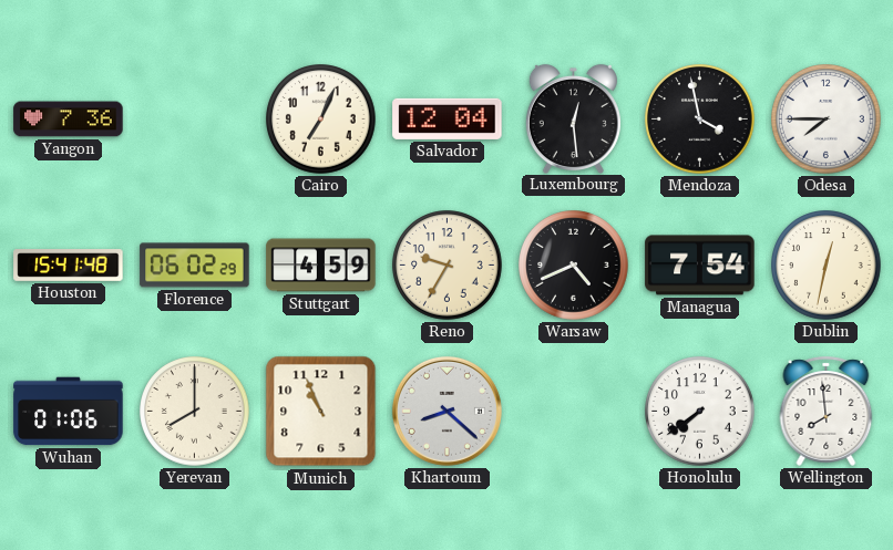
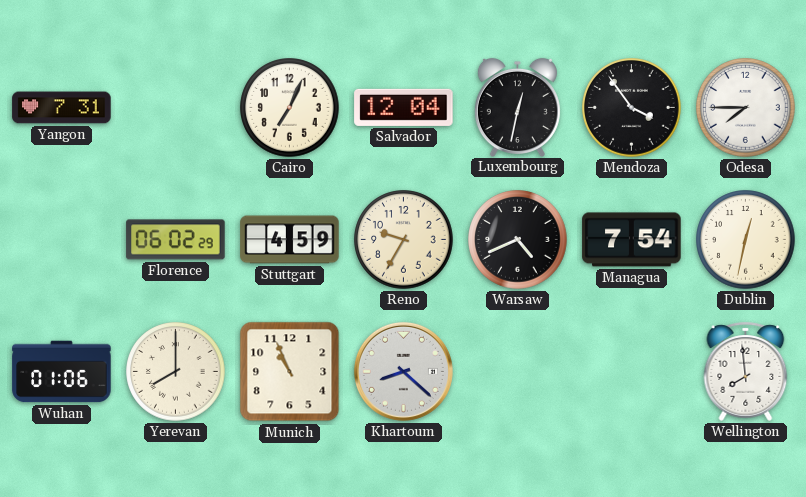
Yangon: 7:36 -> 7:31 (62, 108)
Luxembourg: 12:29 -> 12:32 (517, 107)
Mendoza: 3:58 -> 3:54 (632, 108)
Houston: 15:41 -> none (69, 266)
Honolulu: 7:39 -> none (700, 412)
